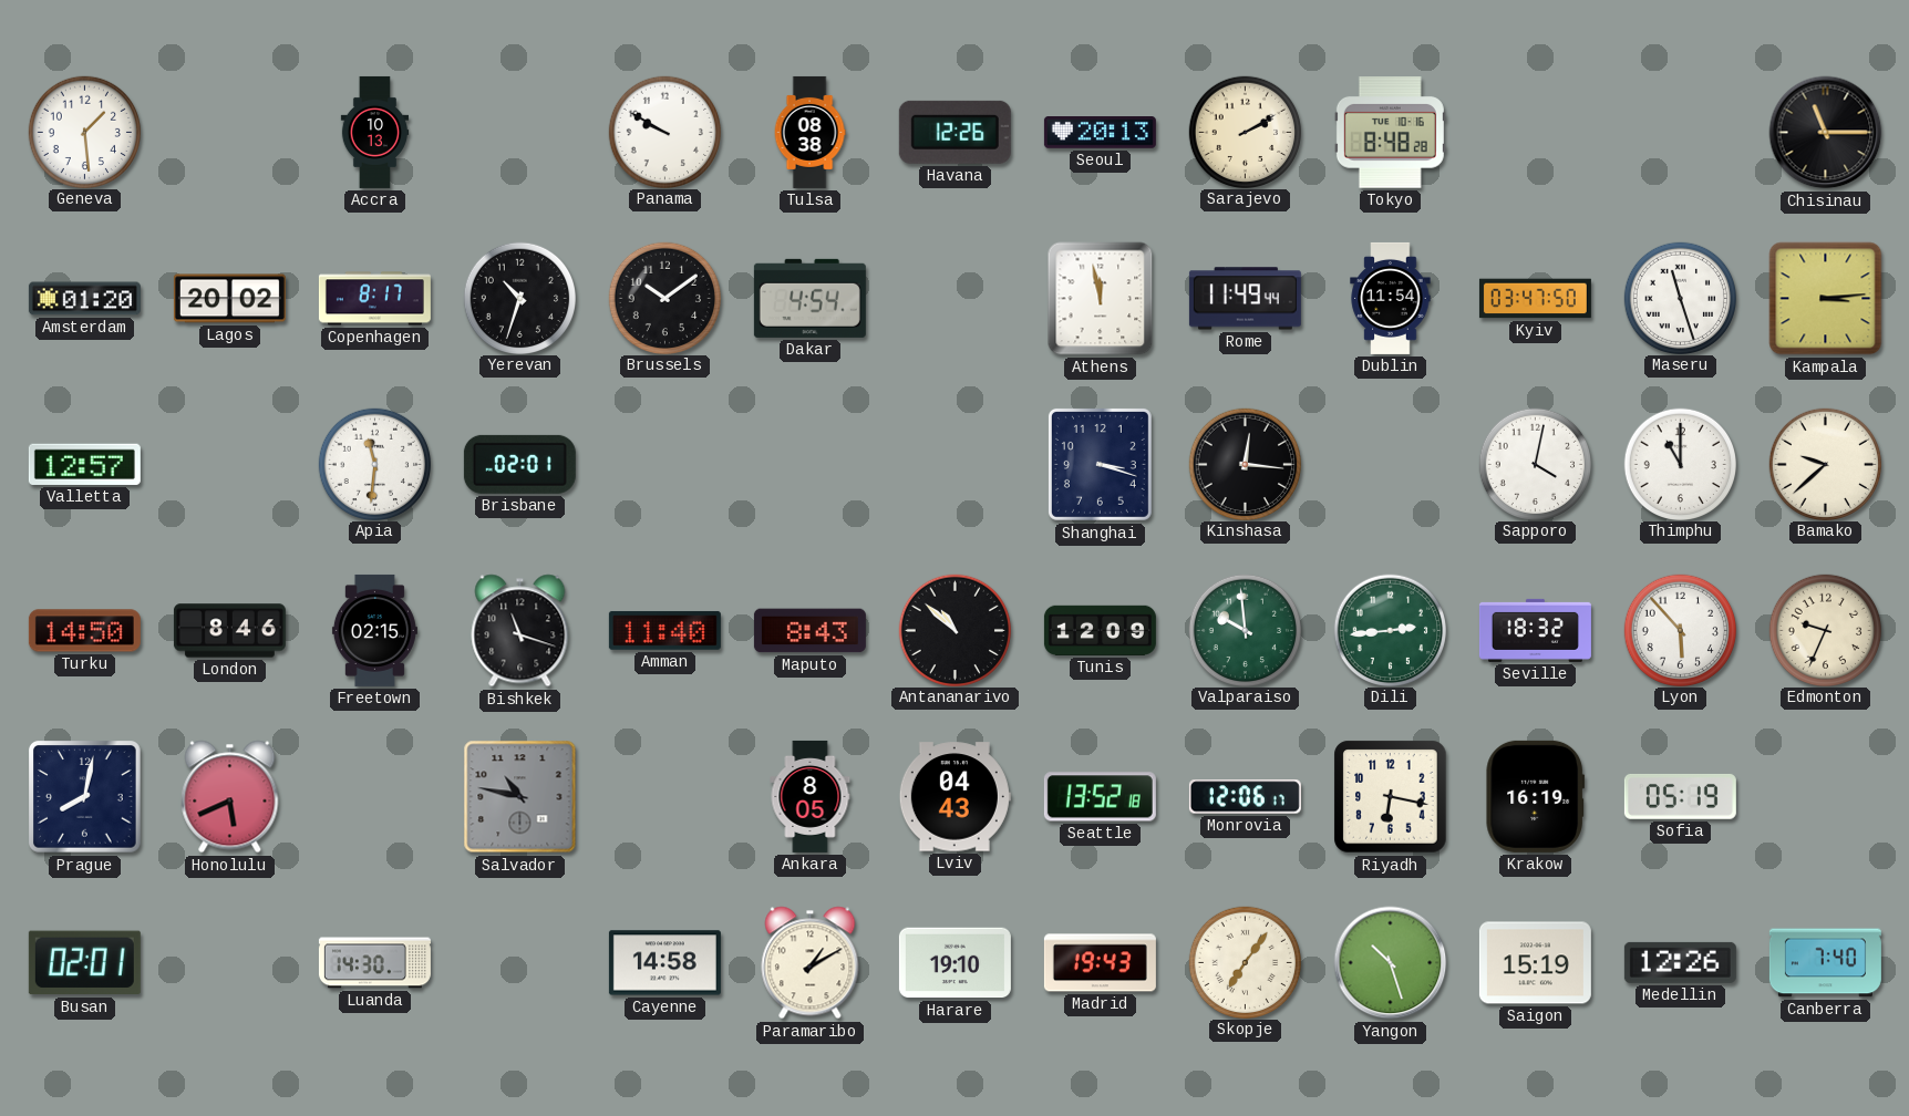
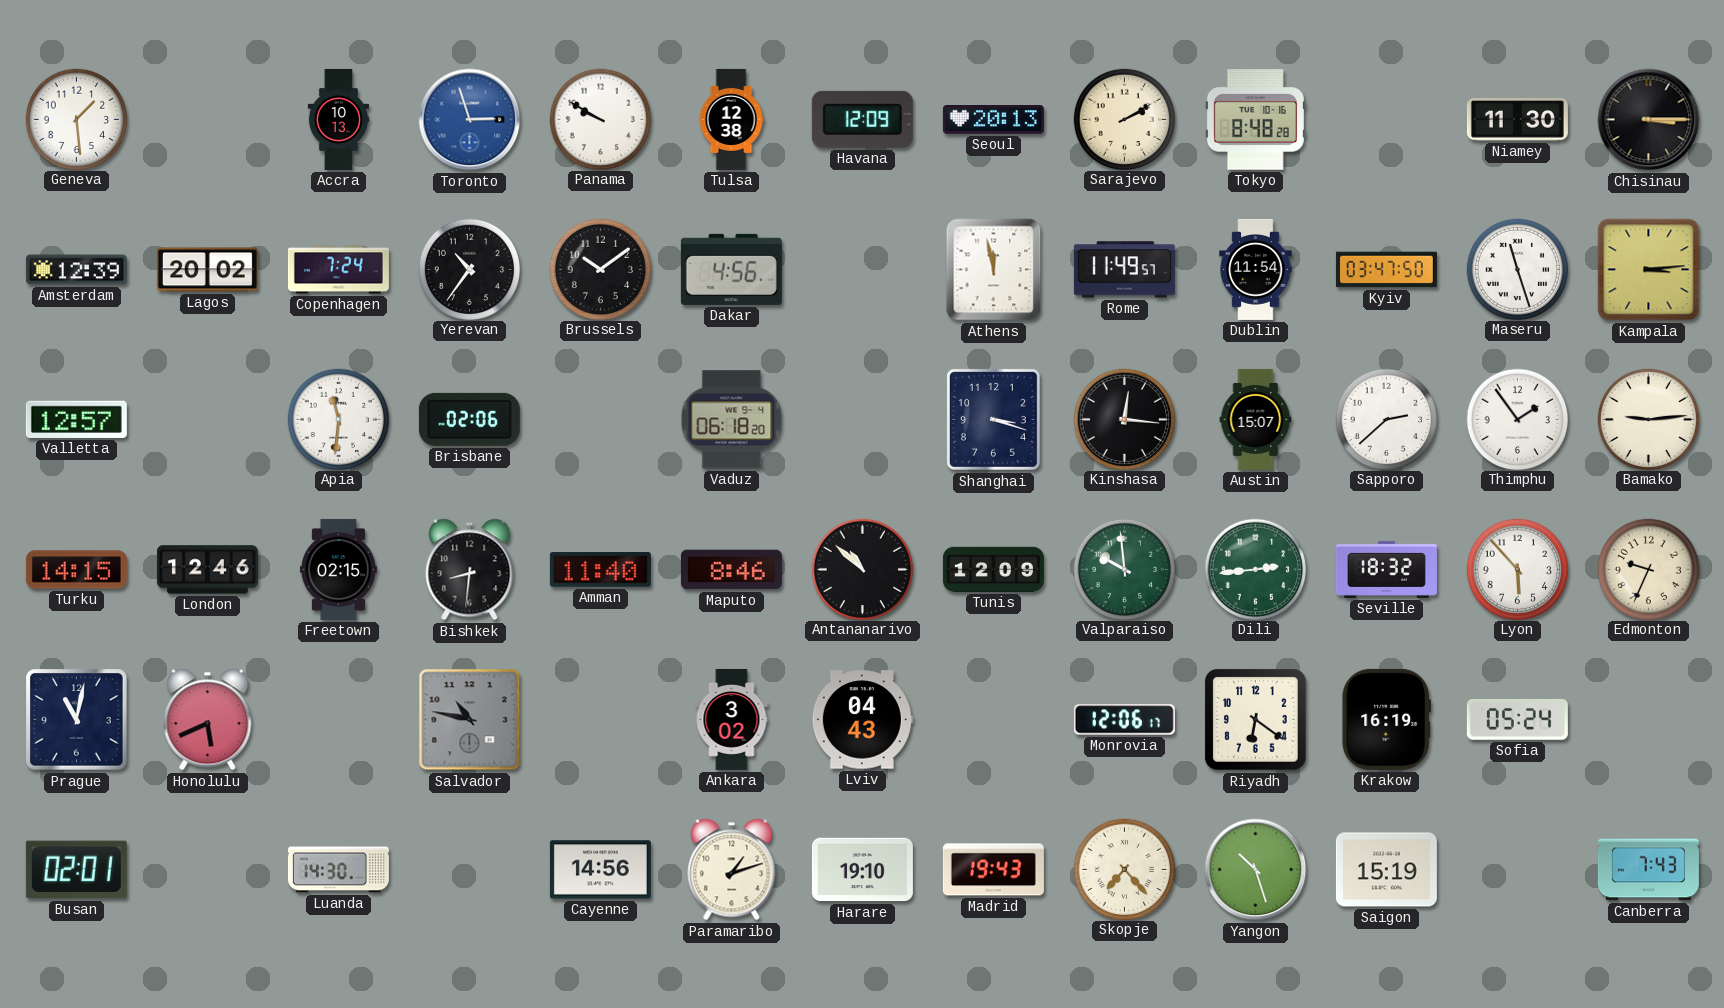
Toronto: none -> 2:57 (470, 120)
Tulsa: 08:38 -> 12:38 (731, 119)
Havana: 12:26 -> 12:09 (862, 119)
Niamey: none -> 11:30 (1517, 120)
Chisinau: 11:15 -> 3:15 (1649, 120)
Amsterdam: 01:20 -> 12:39 (76, 270)
Copenhagen: 8:17 -> 7:24 (338, 270)
Yerevan: 10:33 -> 10:36 (469, 269)
Dakar: 4:54 -> 4:56 (731, 269)
Rome: 11:49:44 -> 11:49:57 (1124, 270)
Brisbane: 02:01 -> 02:06 (469, 419)
Vaduz: none -> 06:18 (732, 420)
Austin: none -> 15:07 (1256, 419)
Sapporo: 4:02 -> 2:38 (1386, 419)
Thimphu: 11:00 -> 1:54 (1517, 419)
Bamako: 9:38 -> 9:14 (1648, 419)
Turku: 14:50 -> 14:15 (76, 570)
London: 8:46 -> 12:46 (207, 570)
Bishkek: 11:18 -> 8:31 (470, 570)
Maputo: 8:43 -> 8:46 (731, 570)
Prague: 8:02 -> 11:02 (77, 720)
Ankara: 8:05 -> 3:02 (732, 719)
Seattle: 13:52 -> none (1100, 797)
Riyadh: 6:17 -> 6:21 (1256, 720)
Sofia: 05:19 -> 05:24 (1517, 719)
Cayenne: 14:58 -> 14:56 (600, 870)
Paramaribo: 1:10 -> 1:12 (732, 870)
Skopje: 7:06 -> 7:23 (1124, 869)
Medellin: 12:26 -> none (1680, 962)
Canberra: 7:40 -> 7:43 (1648, 870)
